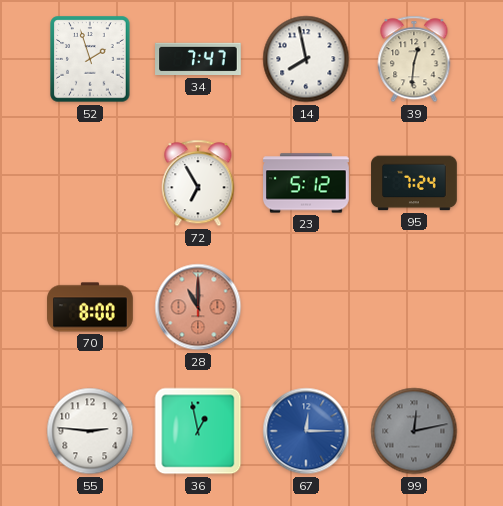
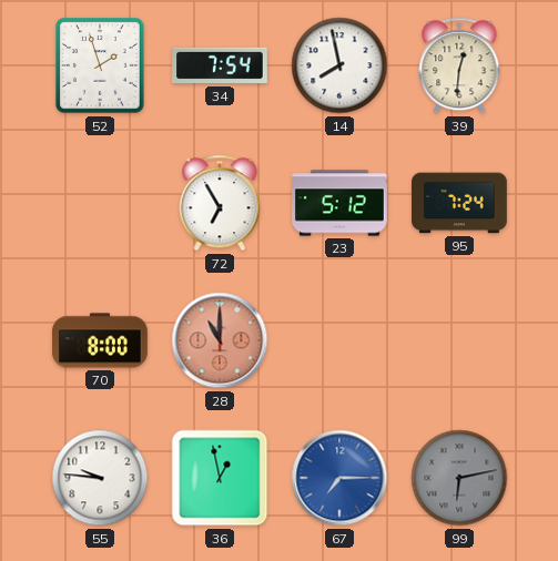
34: 7:47 -> 7:54 (220, 65)
55: 2:46 -> 9:46 (100, 478)
67: 12:15 -> 7:15 (339, 478)
99: 12:13 -> 6:13 (459, 478)
